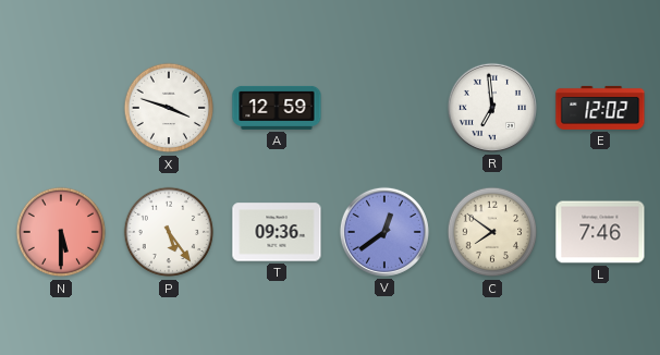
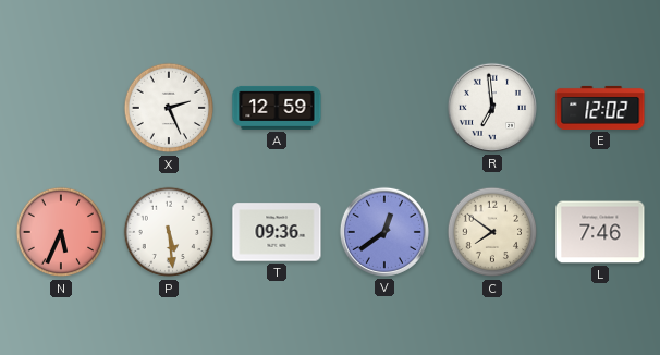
X: 3:48 -> 2:26 (169, 108)
N: 5:30 -> 5:34 (61, 232)
P: 5:24 -> 5:29 (169, 232)
